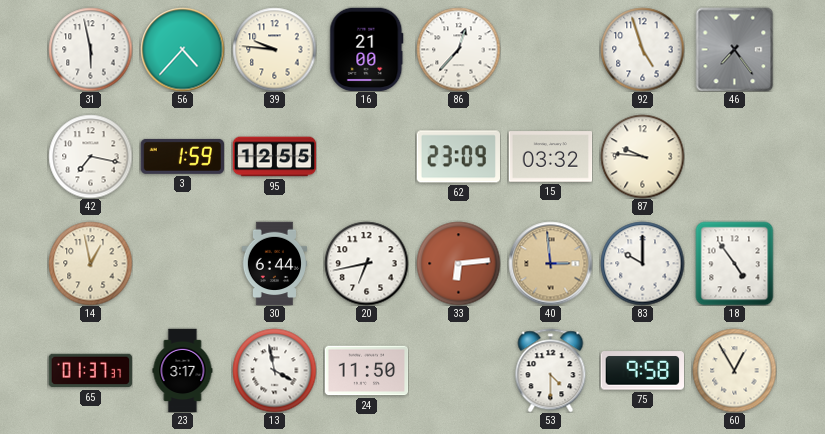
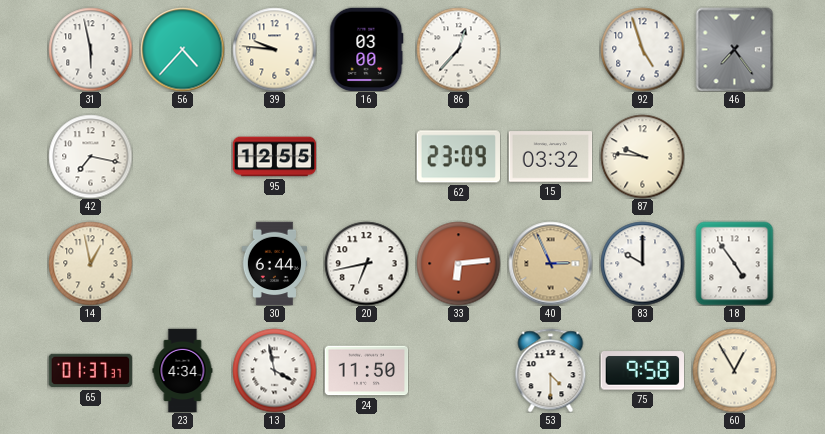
16: 21:00 -> 03:00 (367, 49)
3: 1:59 -> none (182, 156)
40: 2:59 -> 2:56 (550, 263)
23: 3:17 -> 4:34 (183, 370)
